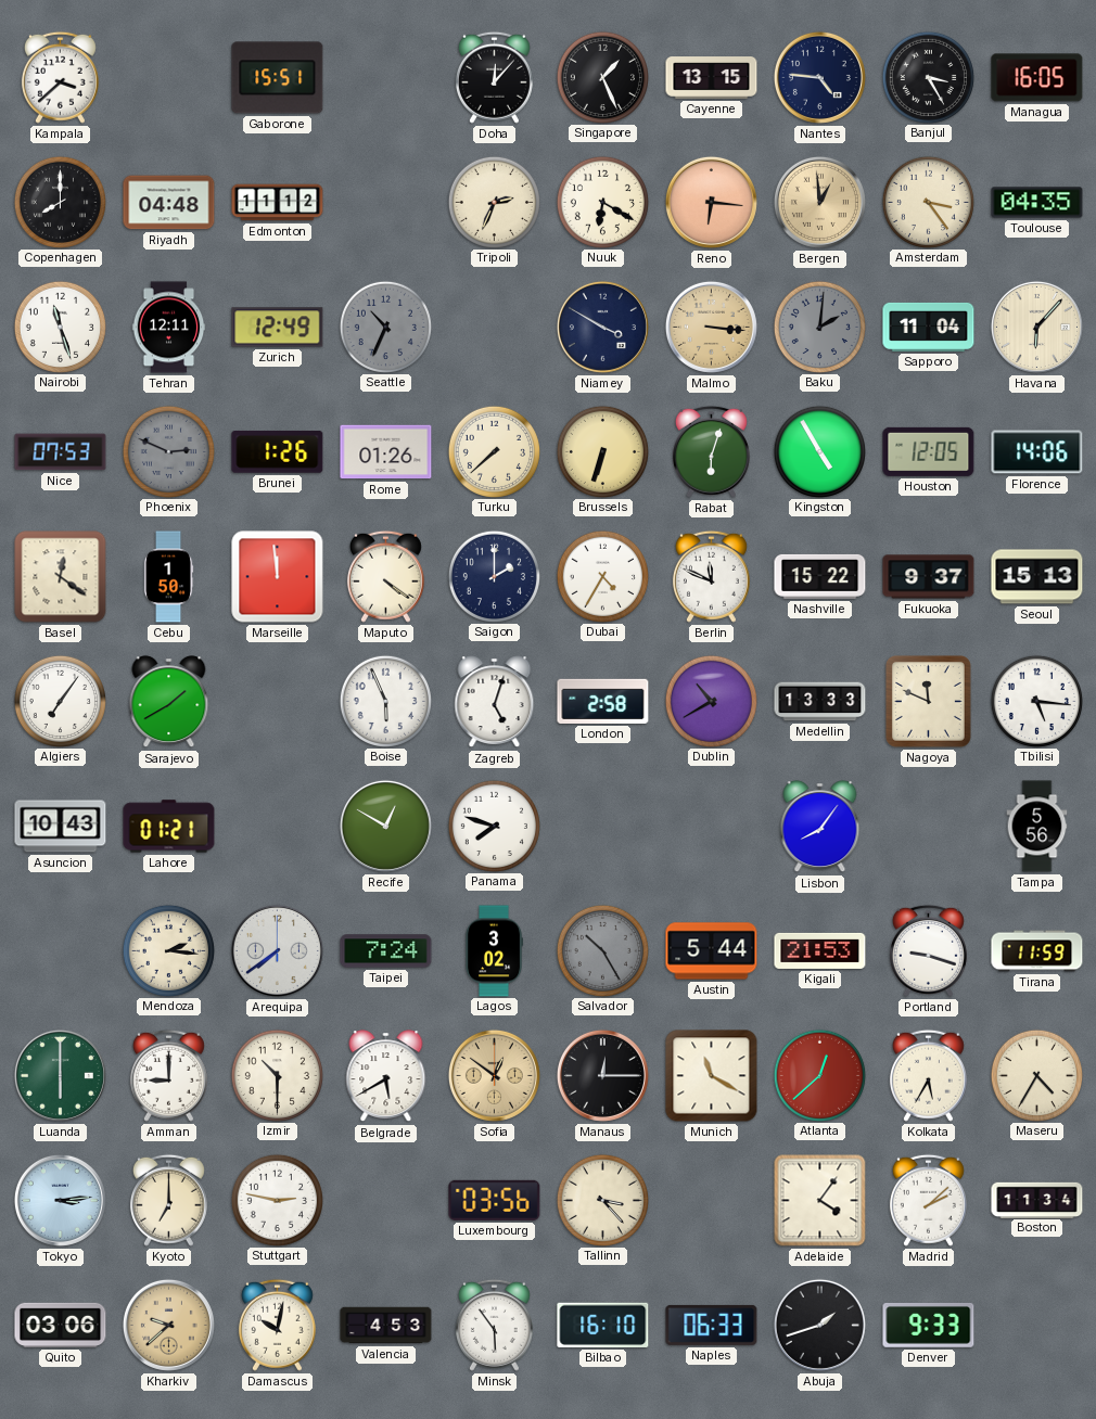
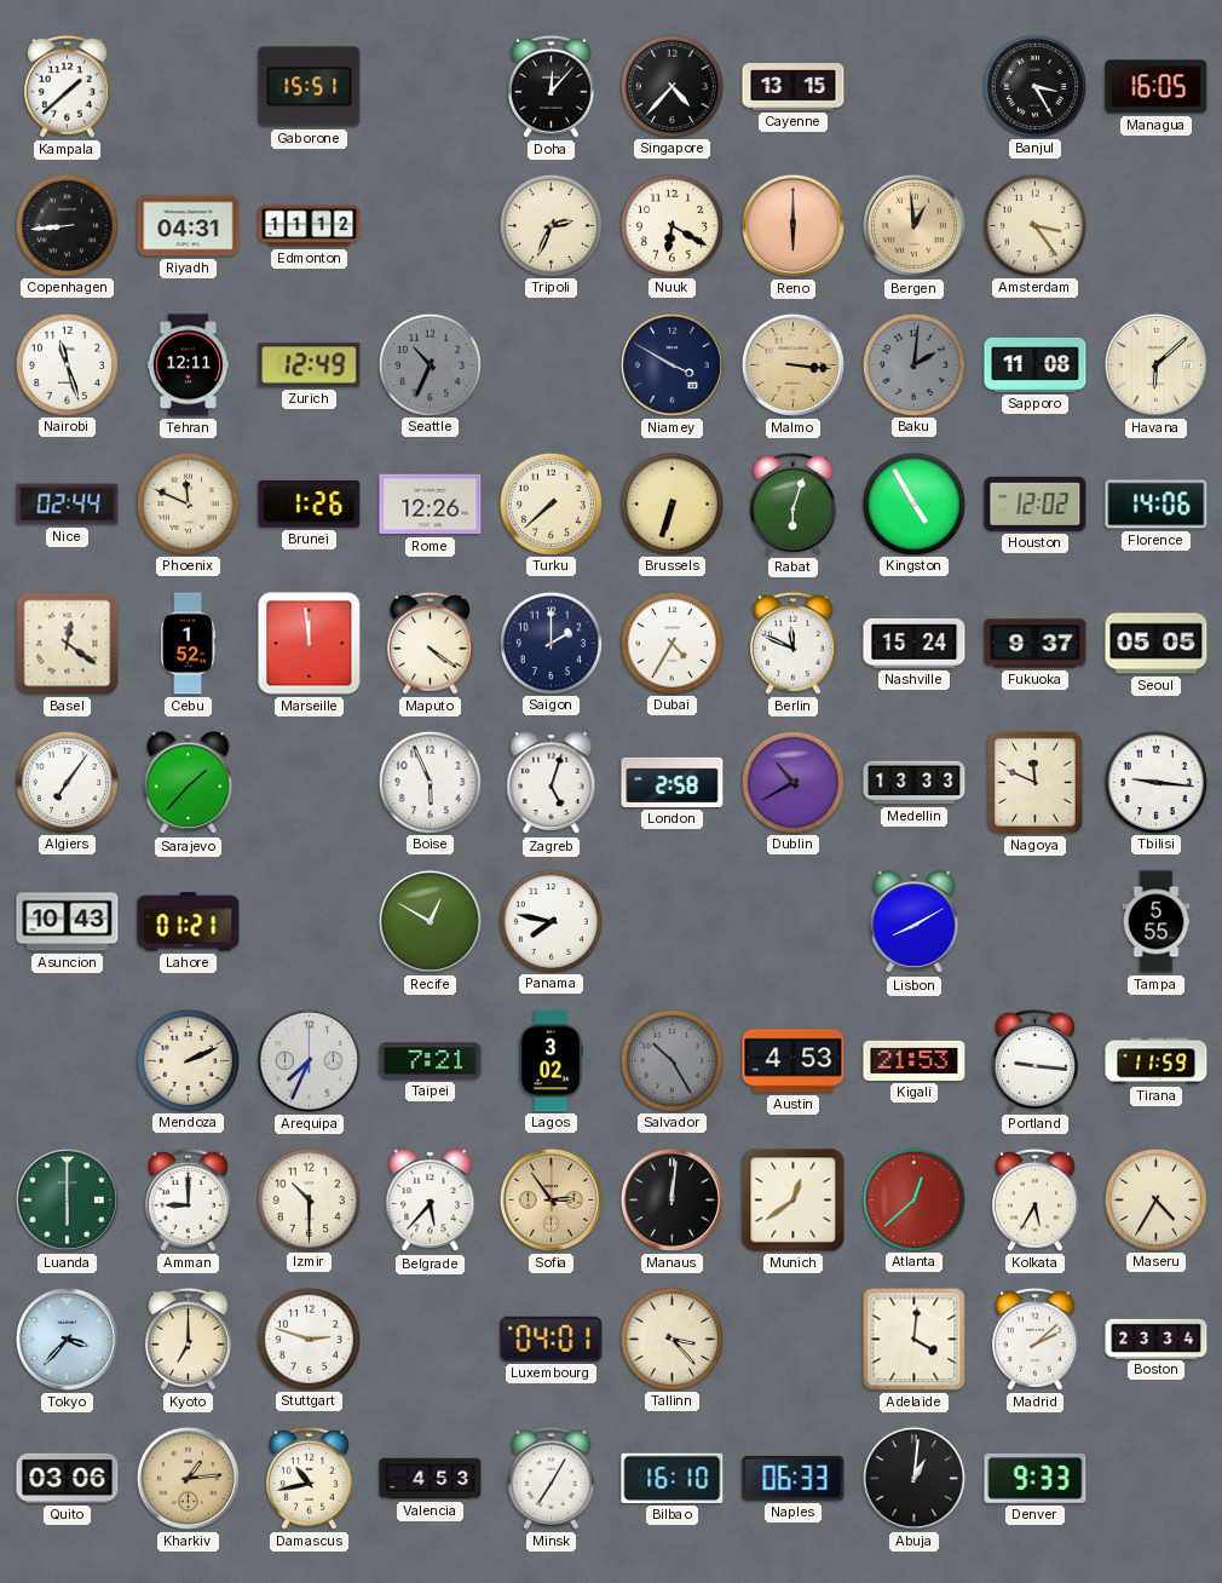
Kampala: 3:38 -> 1:38 (67, 86)
Singapore: 1:26 -> 4:37 (671, 86)
Nantes: 4:46 -> none (819, 77)
Copenhagen: 8:00 -> 8:44 (67, 225)
Riyadh: 04:48 -> 04:31 (189, 226)
Reno: 6:16 -> 6:00 (792, 225)
Toulouse: 04:35 -> none (1037, 203)
Sapporo: 11:04 -> 11:08 (1036, 364)
Havana: 6:07 -> 6:08 (1155, 364)
Nice: 07:53 -> 02:44 (68, 505)
Phoenix: 2:49 -> 11:49 (188, 503)
Phoenix dial: grey -> cream (188, 503)
Rome: 01:26 -> 12:26 (431, 505)
Houston: 12:05 -> 12:02 (1036, 503)
Cebu: 1:50 -> 1:52 (188, 644)
Nashville: 15:22 -> 15:24 (915, 643)
Seoul: 15:13 -> 05:05 (1157, 644)
Sarajevo: 1:40 -> 1:37 (189, 783)
Tbilisi: 5:16 -> 9:16 (1155, 782)
Panama: 7:48 -> 7:47 (551, 921)
Lisbon: 8:06 -> 8:10 (915, 922)
Tampa: 5:56 -> 5:55 (1157, 922)
Mendoza: 2:16 -> 2:11 (188, 1060)
Arequipa: 7:39 -> 7:34 (309, 1060)
Taipei: 7:24 -> 7:21 (431, 1061)
Austin: 5:44 -> 4:53 (794, 1061)
Portland: 9:18 -> 9:16 (1034, 1060)
Belgrade: 5:40 -> 5:37 (431, 1201)
Sofia: 12:51 -> 2:54 (551, 1199)
Manaus: 12:15 -> 12:01 (671, 1199)
Munich: 11:20 -> 12:39 (794, 1201)
Tokyo: 3:14 -> 3:37 (67, 1339)
Stuttgart: 2:47 -> 2:48 (309, 1339)
Luxembourg: 03:56 -> 04:01 (552, 1339)
Adelaide: 4:06 -> 4:01 (915, 1340)
Boston: 11:34 -> 23:34 (1157, 1339)
Kharkiv: 9:38 -> 1:14 (188, 1478)
Damascus: 10:02 -> 10:43 (309, 1478)
Minsk: 5:54 -> 7:05 (551, 1478)
Abuja: 1:42 -> 1:01 (913, 1478)
